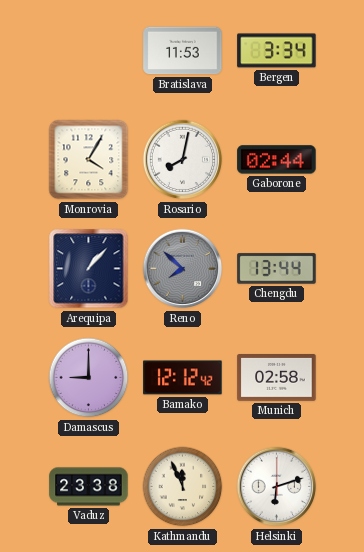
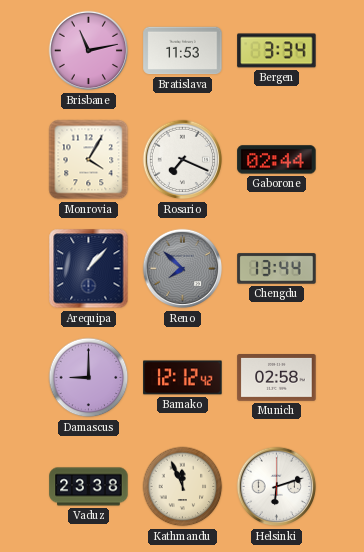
Brisbane: none -> 11:13 (89, 51)
Rosario: 8:02 -> 7:19 (183, 160)
